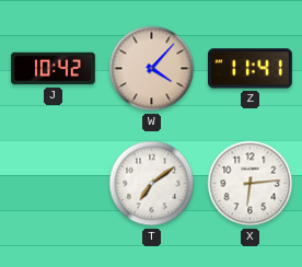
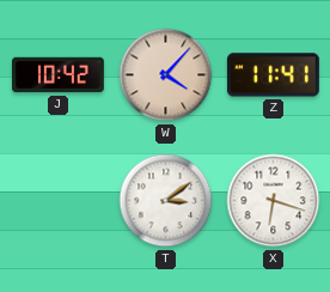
T: 7:09 -> 3:09 (166, 201)
X: 6:14 -> 6:18 (274, 201)
